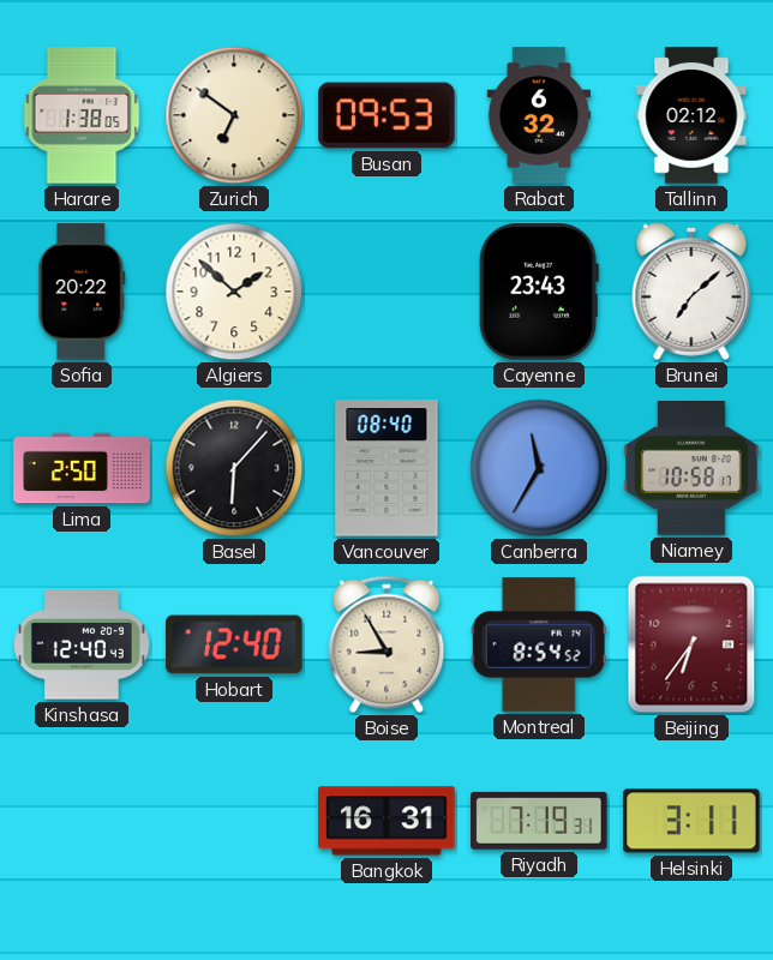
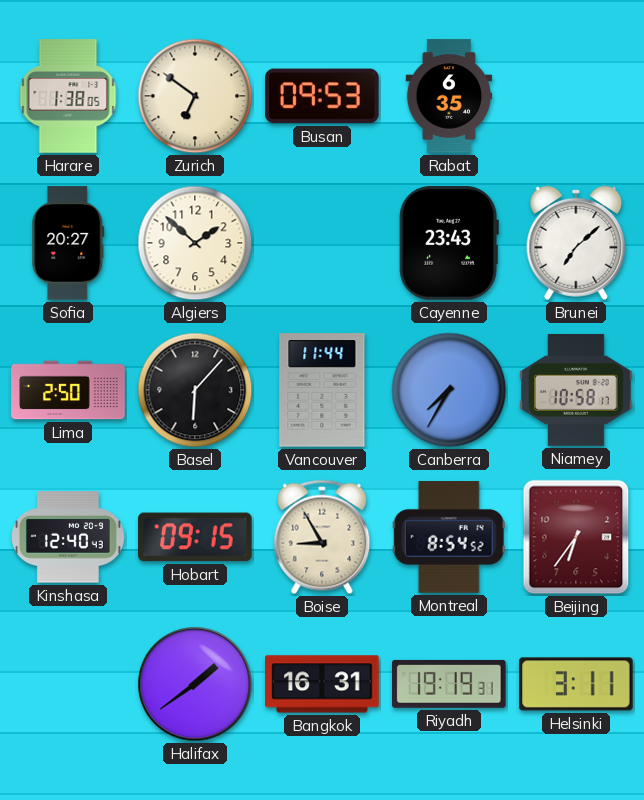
Rabat: 6:32 -> 6:35 (449, 96)
Tallinn: 02:12 -> none (691, 115)
Sofia: 20:22 -> 20:27 (68, 243)
Vancouver: 08:40 -> 11:44 (322, 390)
Canberra: 11:35 -> 7:35 (449, 390)
Hobart: 12:40 -> 09:15 (195, 537)
Halifax: none -> 1:39 (195, 684)
Riyadh: 7:19 -> 19:19 (449, 684)
